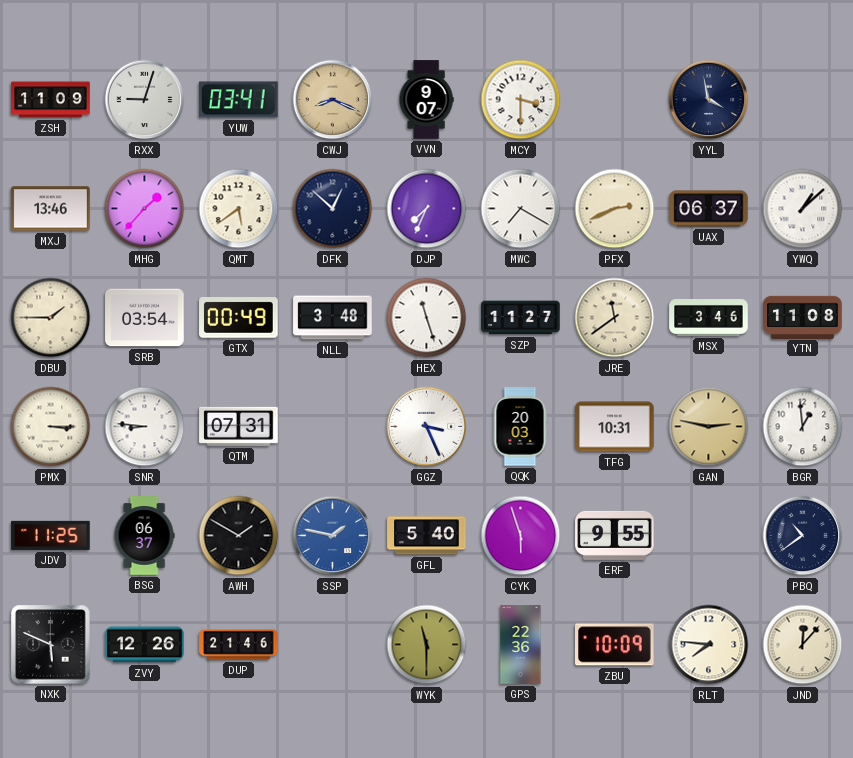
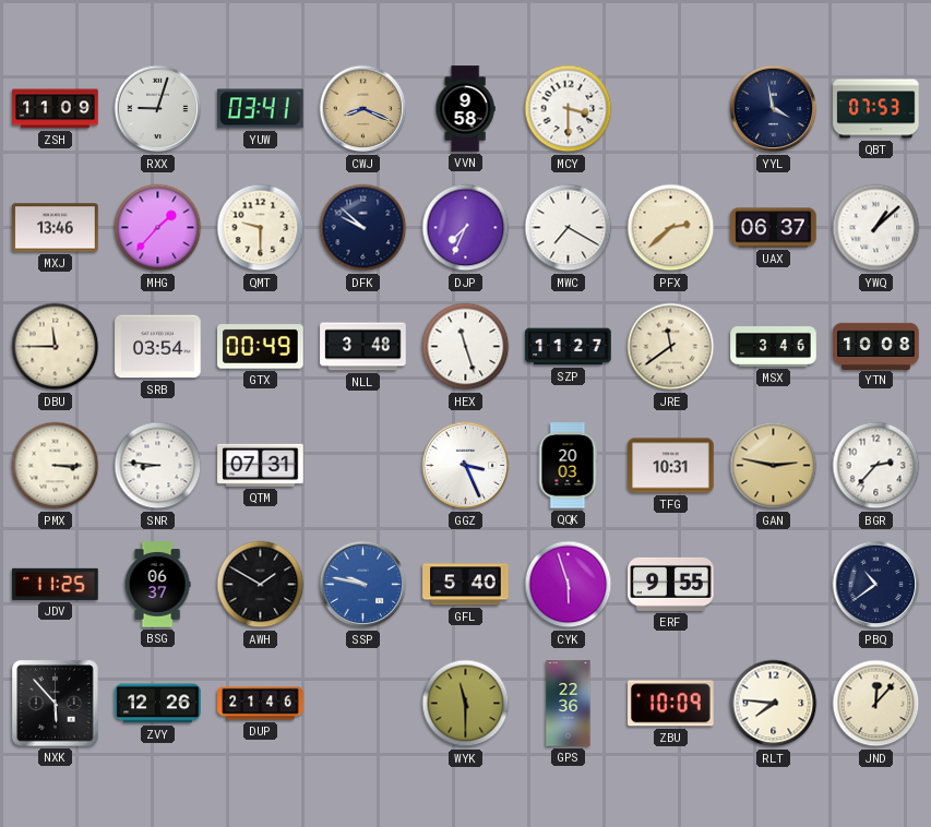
VVN: 9:07 -> 9:58 (465, 109)
QBT: none -> 07:53 (876, 109)
QMT: 5:39 -> 9:30 (261, 228)
DFK: 12:52 -> 9:52 (363, 228)
PFX: 2:41 -> 2:38 (671, 228)
DBU: 1:45 -> 11:45 (56, 347)
YTN: 11:08 -> 10:08 (876, 346)
BGR: 12:59 -> 2:37 (876, 466)
SSP: 1:47 -> 9:47 (363, 585)
NXK: 5:49 -> 5:53 (56, 704)
